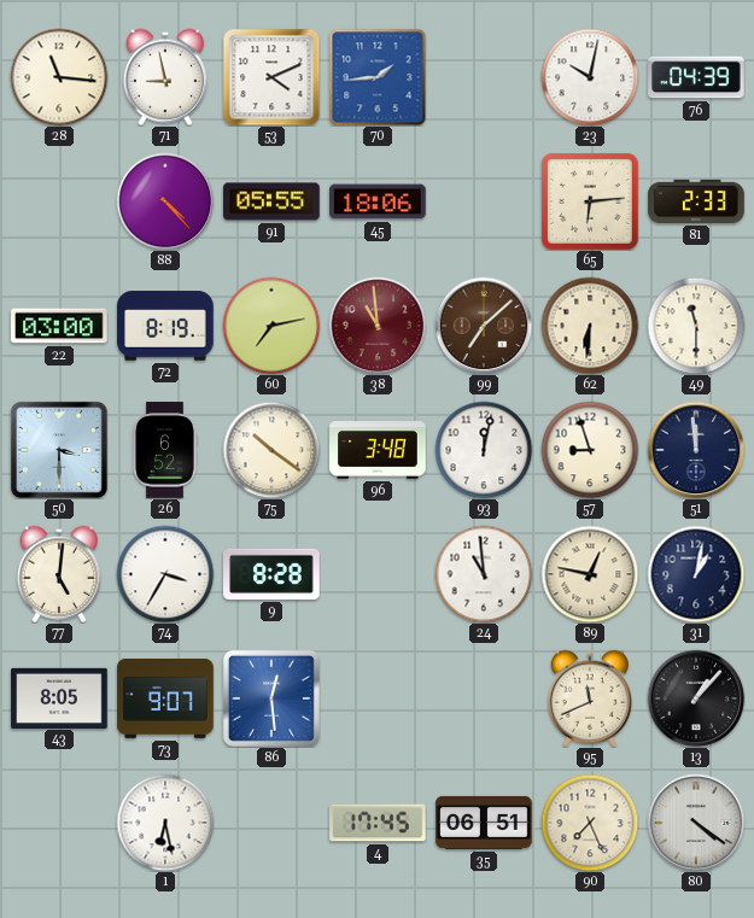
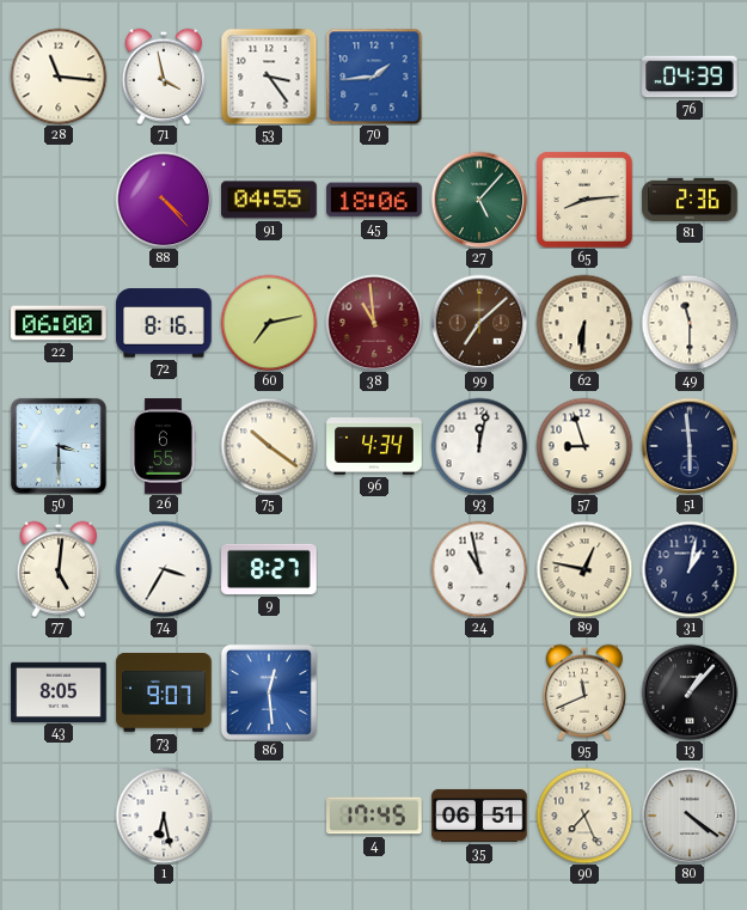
71: 8:58 -> 3:58 (164, 77)
53: 4:11 -> 3:24 (269, 77)
23: 10:02 -> none (590, 77)
91: 05:55 -> 04:55 (269, 200)
27: none -> 5:07 (479, 200)
65: 6:14 -> 8:14 (586, 201)
81: 2:33 -> 2:36 (690, 200)
22: 03:00 -> 06:00 (59, 323)
72: 8:19 -> 8:16 (164, 323)
26: 6:52 -> 6:55 (164, 446)
96: 3:48 -> 4:34 (374, 446)
51: 11:59 -> 5:59 (690, 446)
9: 8:28 -> 8:27 (269, 569)
24: 10:59 -> 10:58 (479, 569)
